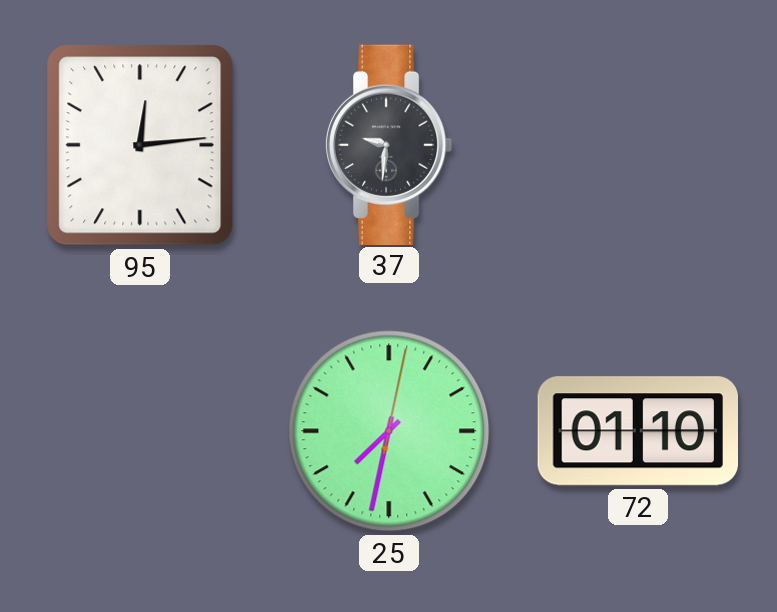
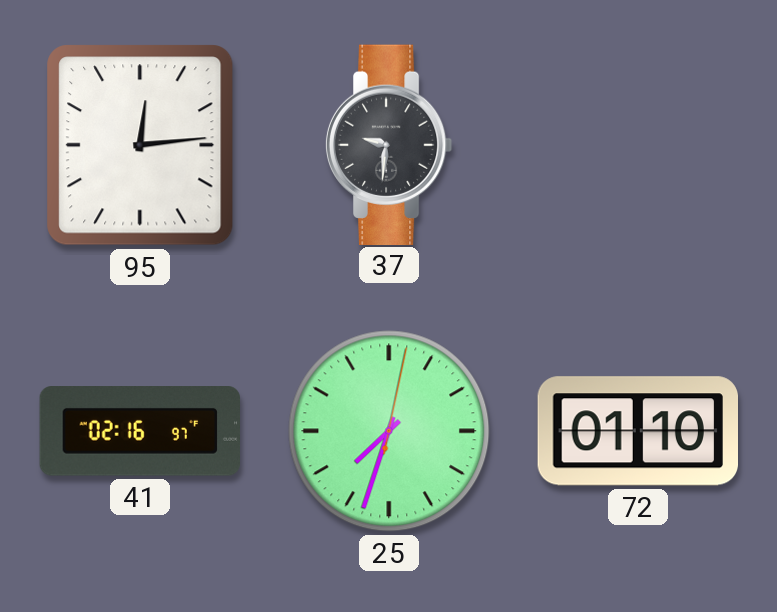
41: none -> 02:16 (139, 431)
25: 7:32 -> 7:33 (389, 431)
